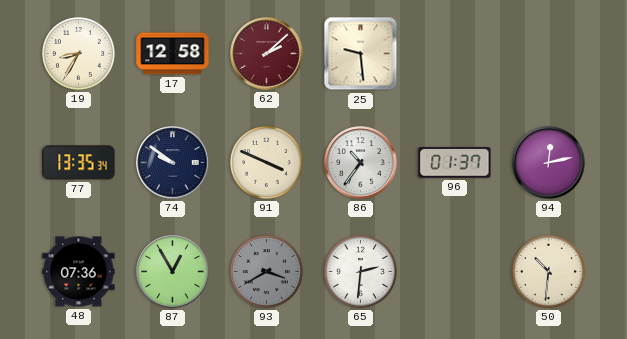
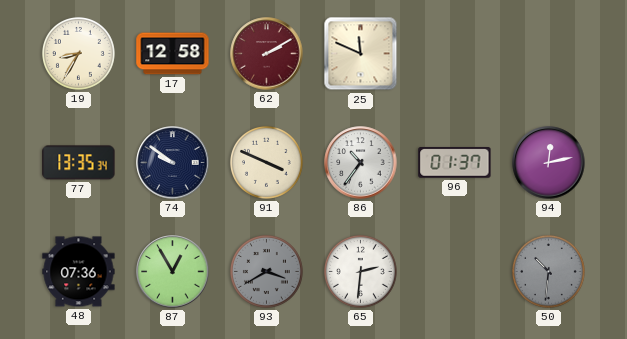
62: 2:08 -> 2:10 (267, 54)
25: 9:29 -> 11:49 (361, 54)
50 dial: cream -> grey (548, 271)
